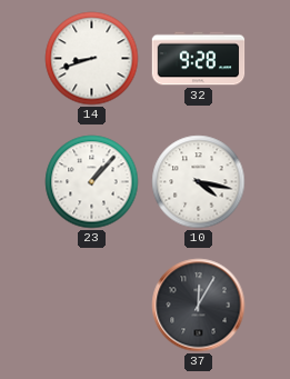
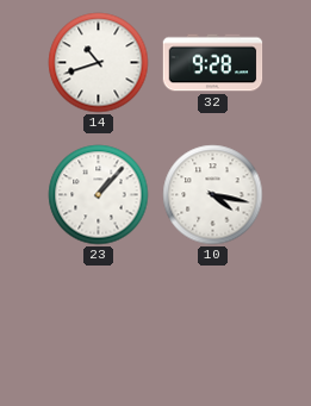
14: 8:42 -> 10:42 (99, 63)
37: 12:05 -> none (199, 306)
